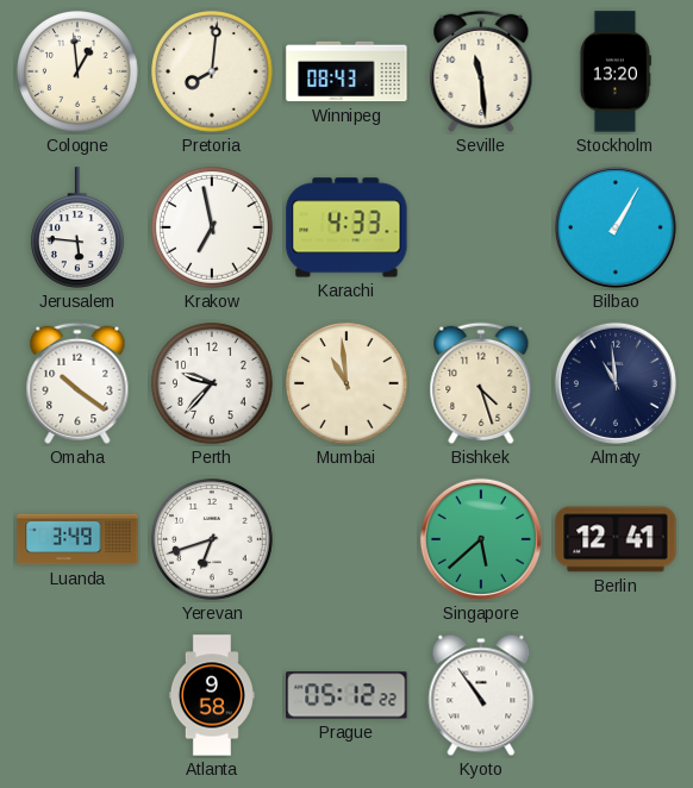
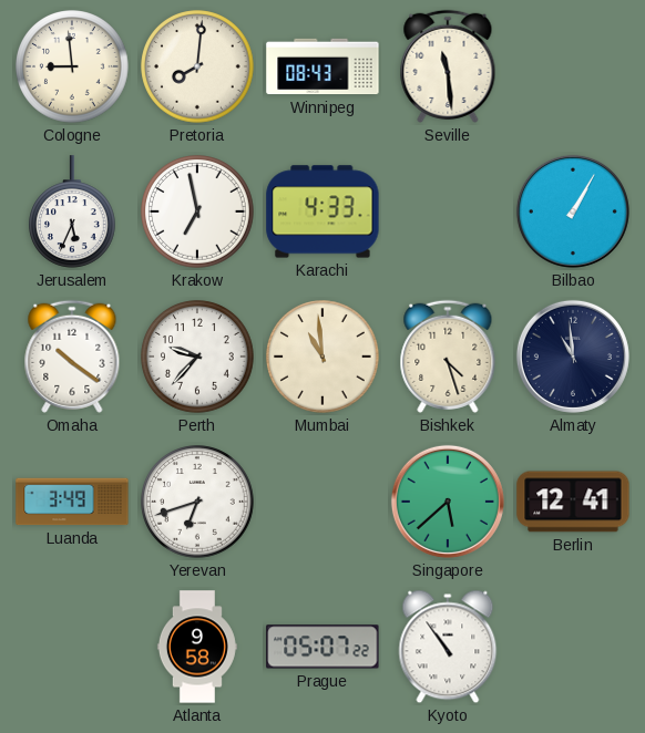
Cologne: 12:59 -> 8:59 (72, 66)
Stockholm: 13:20 -> none (614, 71)
Jerusalem: 5:46 -> 5:34 (73, 211)
Prague: 05:12 -> 05:07 (322, 647)
